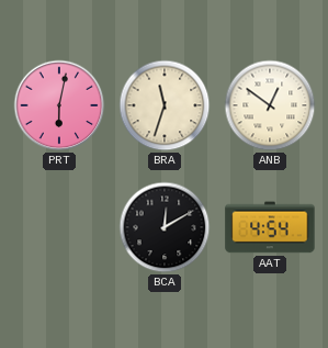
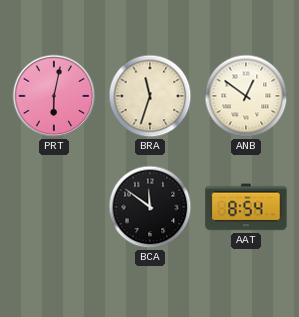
BCA: 12:10 -> 11:51 (150, 207)
AAT: 4:54 -> 8:54 (246, 207)
